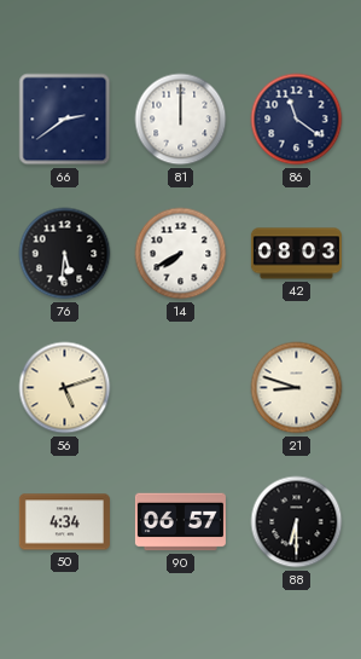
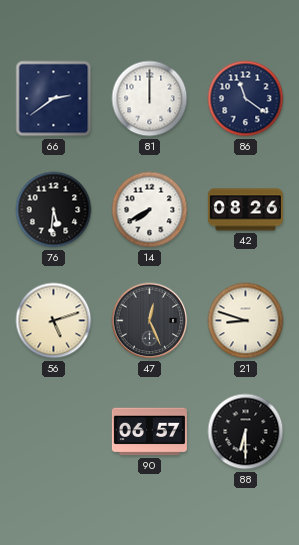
42: 08:03 -> 08:26 (245, 210)
47: none -> 12:26 (150, 321)
50: 4:34 -> none (64, 522)
